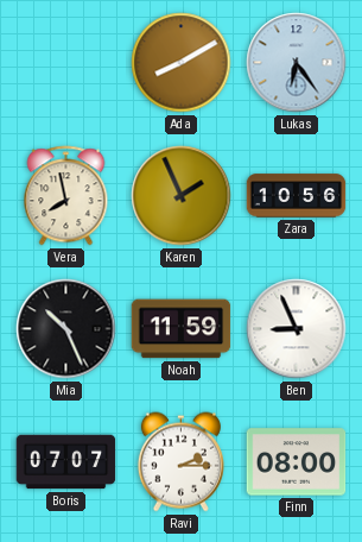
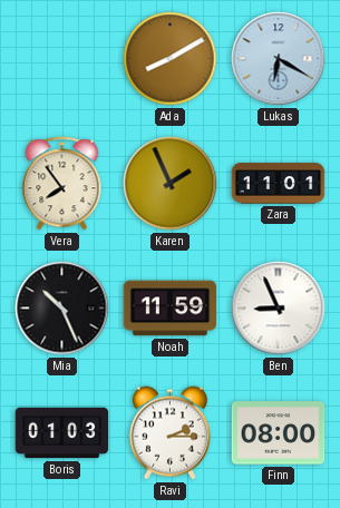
Lukas: 6:24 -> 6:20 (279, 59)
Vera: 7:58 -> 7:54 (62, 184)
Zara: 10:56 -> 11:01 (279, 184)
Boris: 07:07 -> 01:03 (62, 433)
